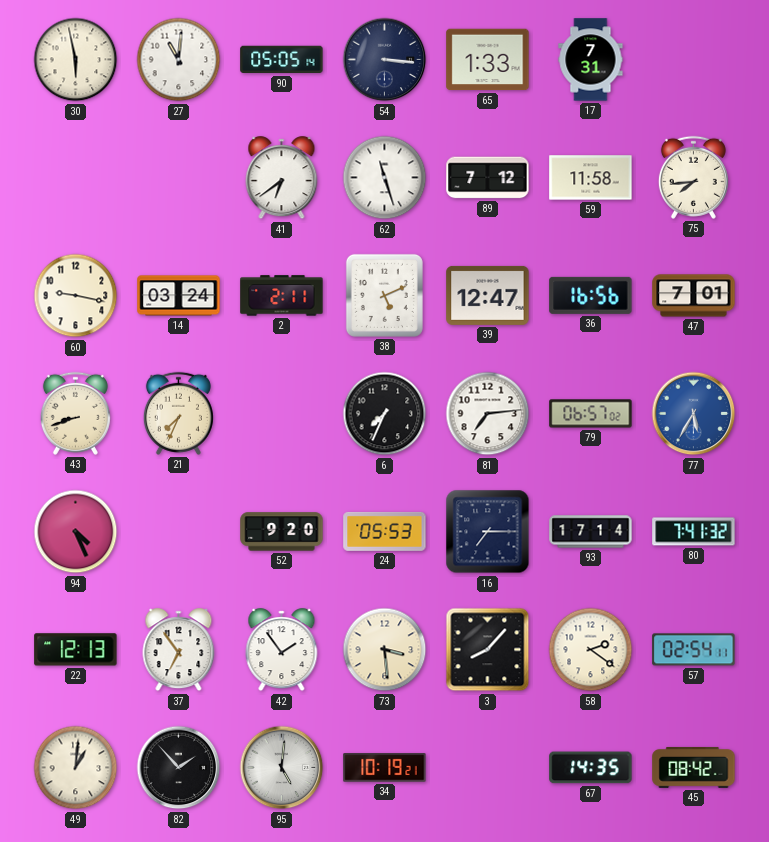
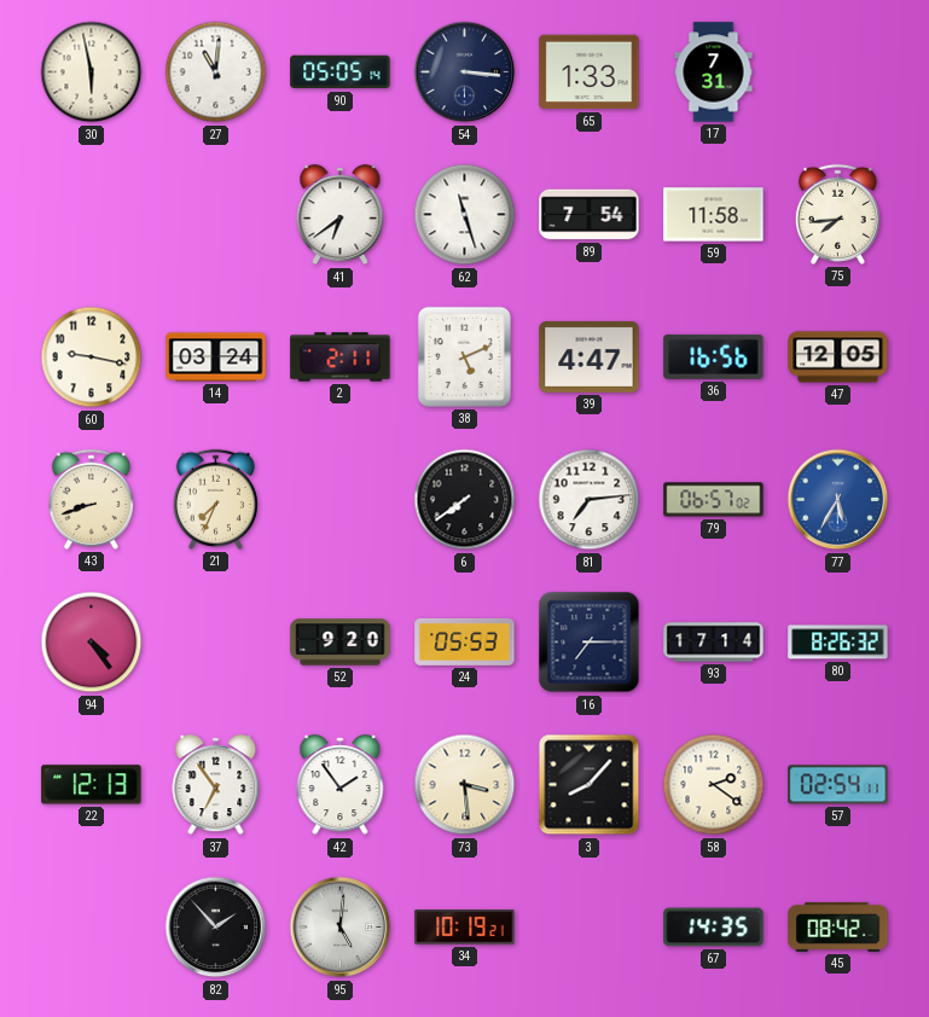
89: 7:12 -> 7:54 (590, 215)
39: 12:47 -> 4:47 (590, 356)
47: 7:01 -> 12:05 (838, 358)
6: 7:34 -> 7:39 (465, 500)
94: 4:26 -> 4:24 (92, 643)
80: 7:41 -> 8:26 (838, 643)
49: 1:01 -> none (76, 768)
